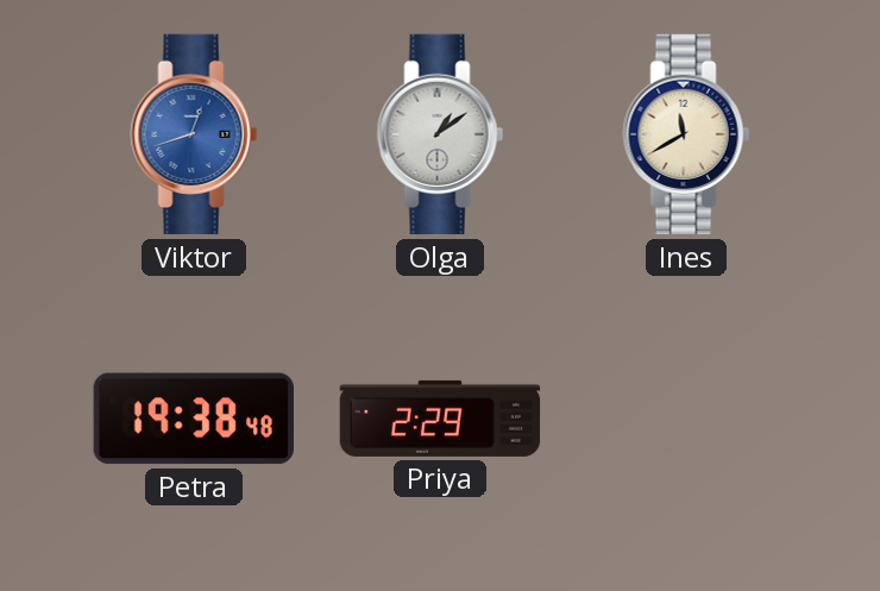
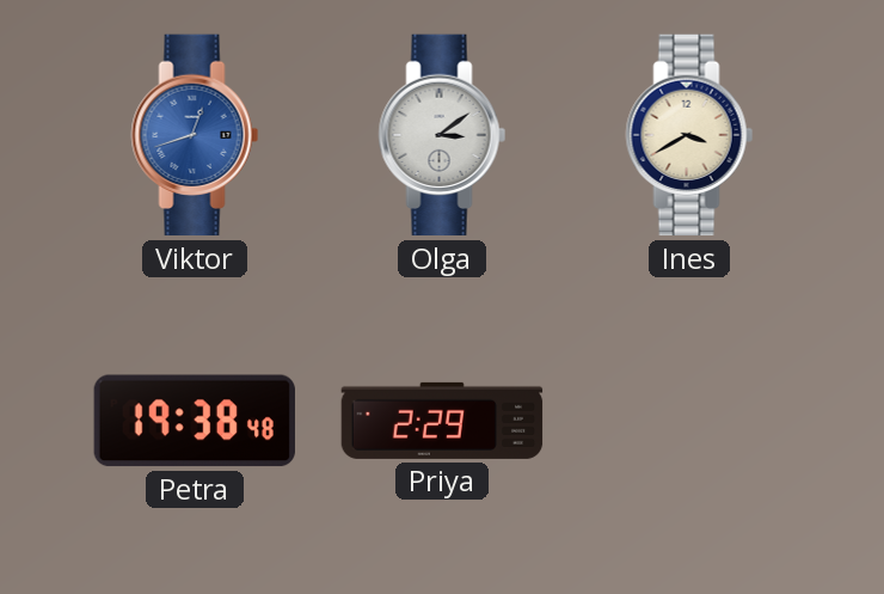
Olga: 1:09 -> 3:09 (442, 135)
Ines: 11:40 -> 3:40 (689, 135)
